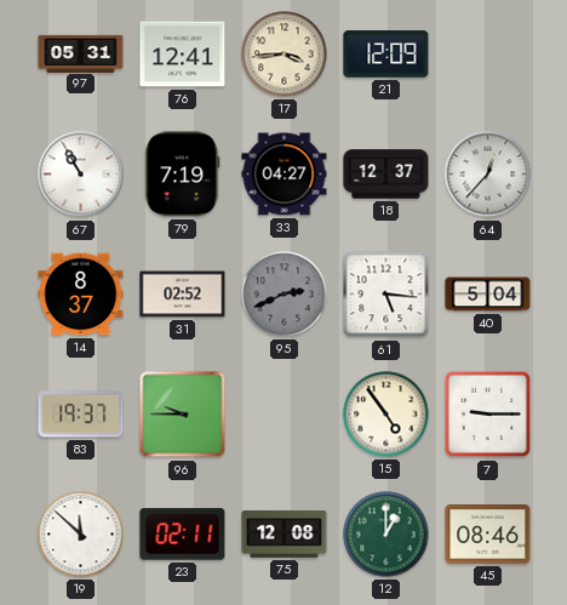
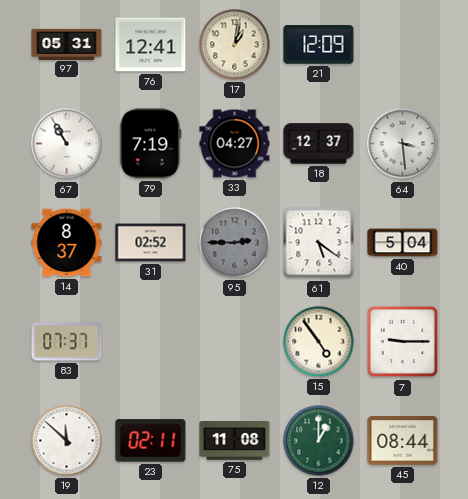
17: 3:44 -> 1:02 (235, 45)
64: 12:37 -> 3:29 (403, 144)
95: 2:41 -> 2:45 (235, 243)
61: 5:16 -> 5:21 (319, 243)
83: 19:37 -> 07:37 (67, 342)
96: 9:45 -> none (183, 415)
75: 12:08 -> 11:08 (235, 441)
45: 08:46 -> 08:44 (403, 441)
